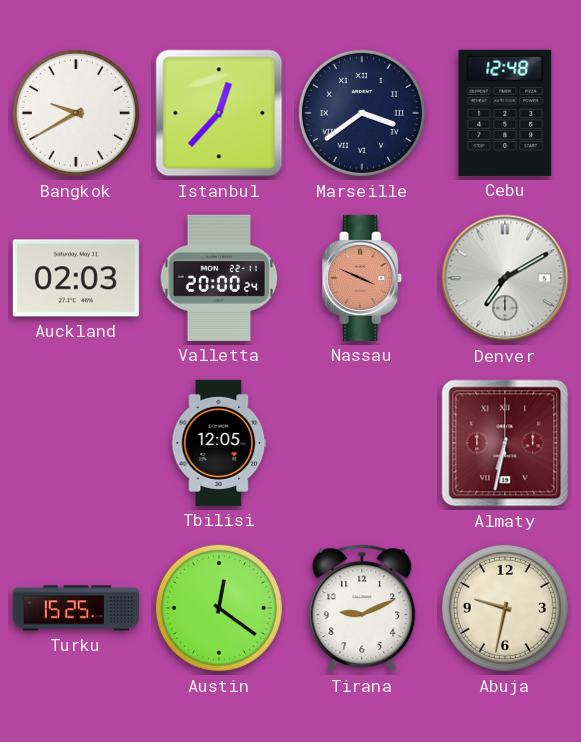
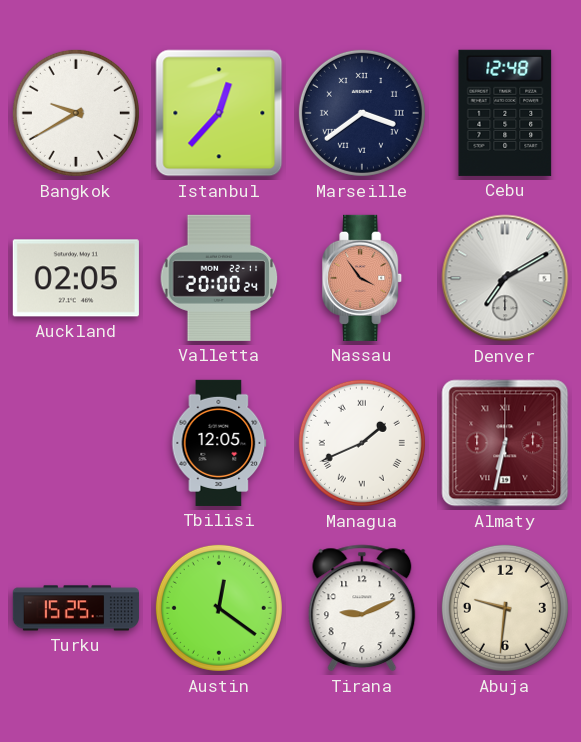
Auckland: 02:03 -> 02:05 (76, 278)
Nassau: 3:49 -> 3:54 (363, 278)
Managua: none -> 1:41 (362, 443)
Abuja: 9:32 -> 9:31 (505, 608)
